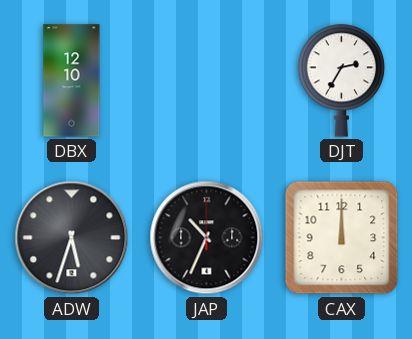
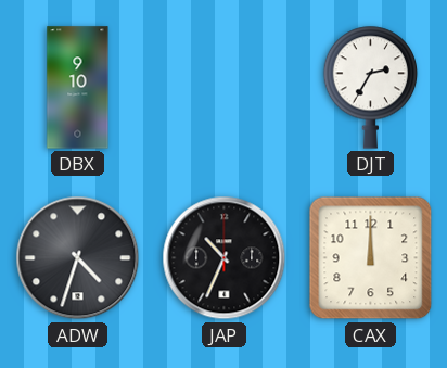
DBX: 12:10 -> 9:10 (78, 88)
ADW: 5:33 -> 4:33 (78, 258)
